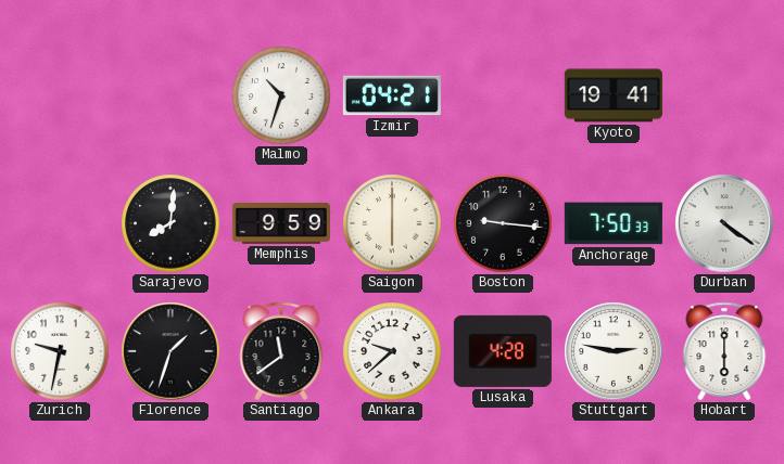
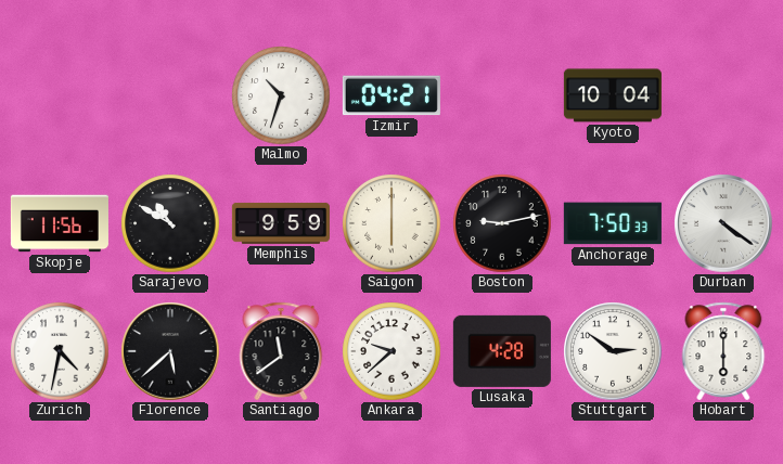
Kyoto: 19:41 -> 10:04 (613, 95)
Skopje: none -> 11:56 (60, 223)
Sarajevo: 8:01 -> 10:50 (170, 223)
Boston: 9:16 -> 9:13 (502, 223)
Zurich: 9:32 -> 4:32 (60, 351)
Florence: 1:33 -> 5:38 (170, 351)
Stuttgart: 2:47 -> 2:51 (613, 351)
